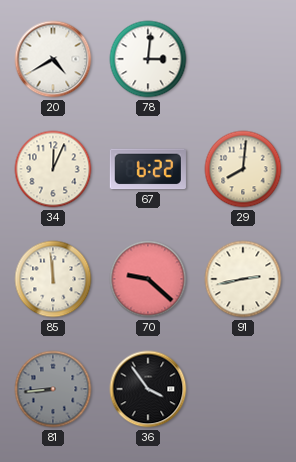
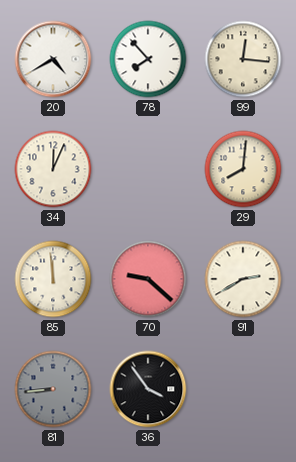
78: 3:01 -> 7:53 (148, 59)
99: none -> 12:16 (243, 59)
67: 6:22 -> none (148, 169)
91: 2:43 -> 2:40 (243, 279)
